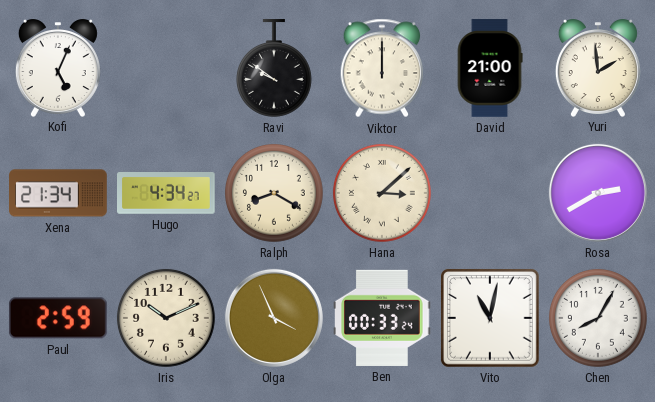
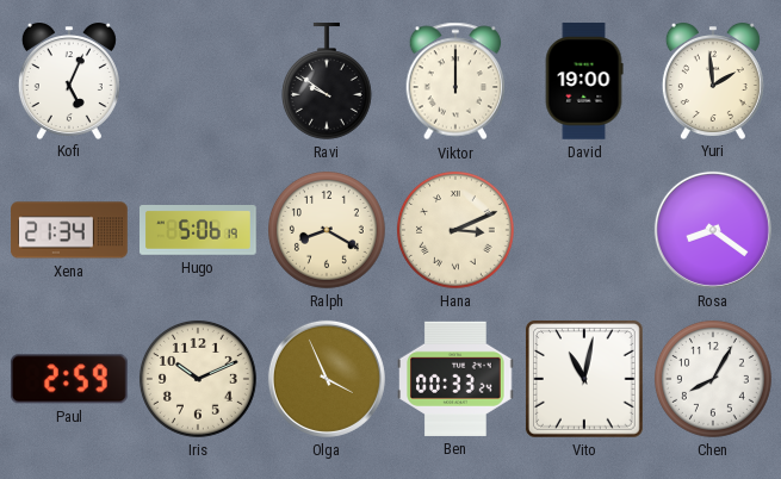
David: 21:00 -> 19:00 (584, 81)
Hugo: 4:34 -> 5:06 (199, 231)
Hana: 3:08 -> 3:11 (455, 230)
Rosa: 2:40 -> 8:21 (713, 230)
